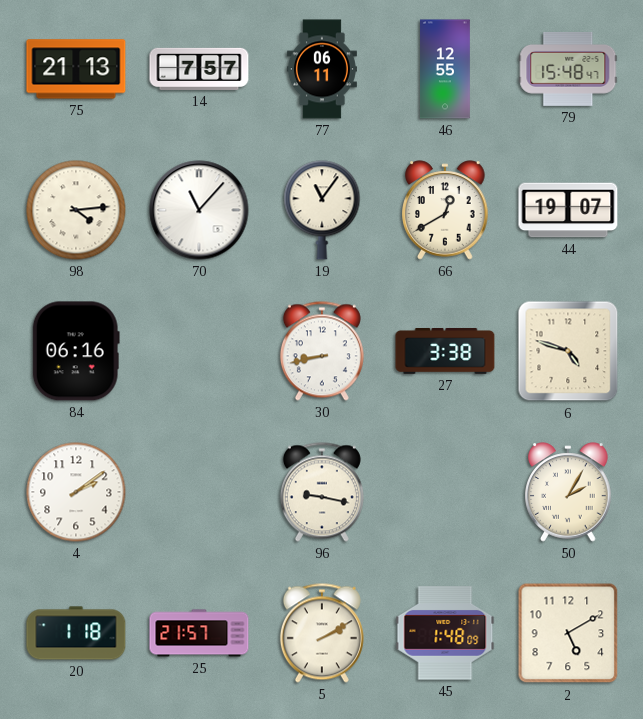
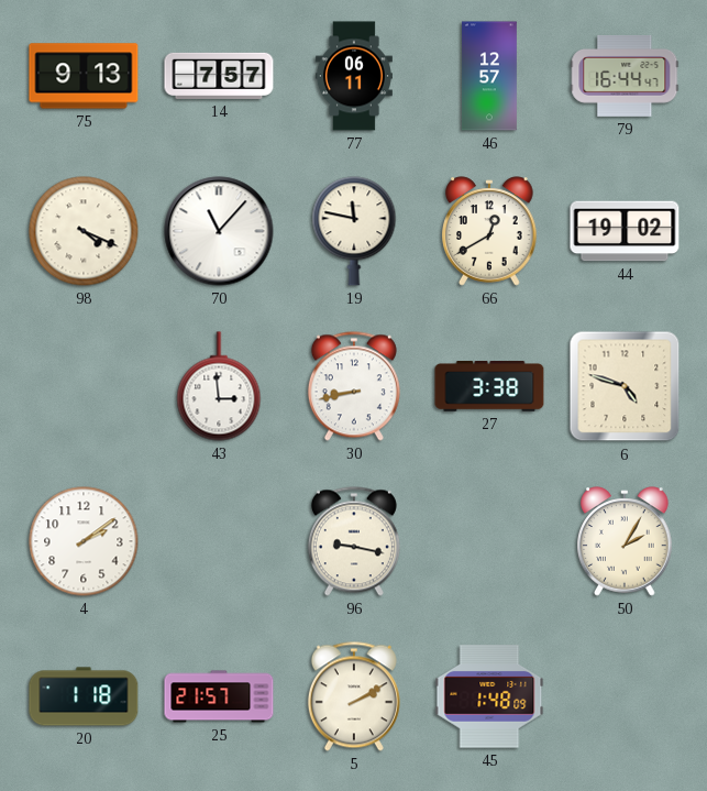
75: 21:13 -> 9:13 (84, 76)
46: 12:55 -> 12:57 (489, 76)
79: 15:48 -> 16:44 (625, 77)
98: 4:14 -> 4:19 (84, 231)
19: 11:06 -> 11:47 (354, 231)
44: 19:07 -> 19:02 (625, 231)
84: 06:16 -> none (76, 351)
43: none -> 2:59 (219, 386)
2: 5:10 -> none (568, 633)
